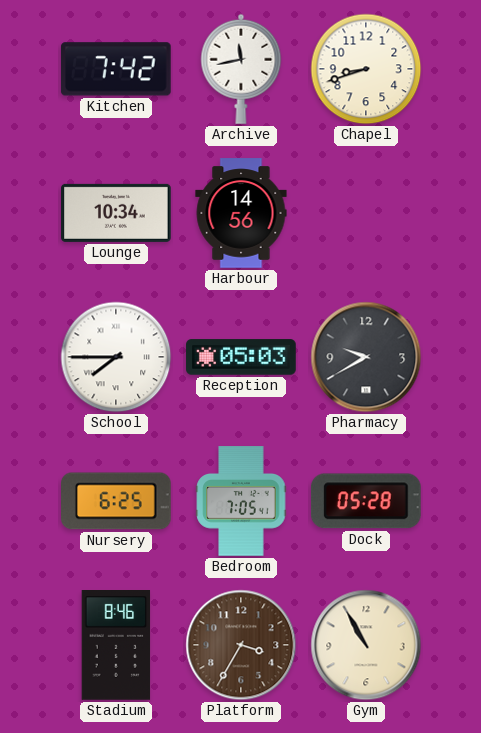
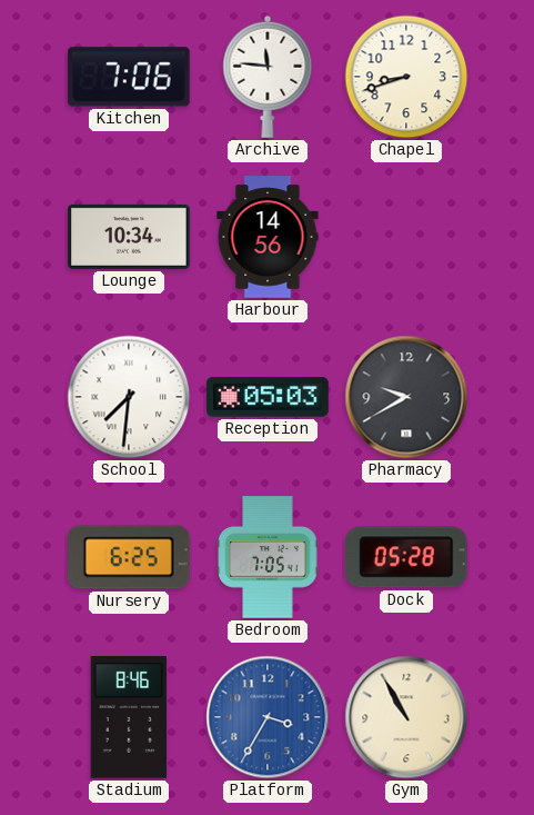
Kitchen: 7:42 -> 7:06 (129, 77)
Archive: 11:43 -> 11:46 (268, 77)
School: 7:45 -> 7:31 (129, 397)
Platform dial: brown -> blue (268, 717)
